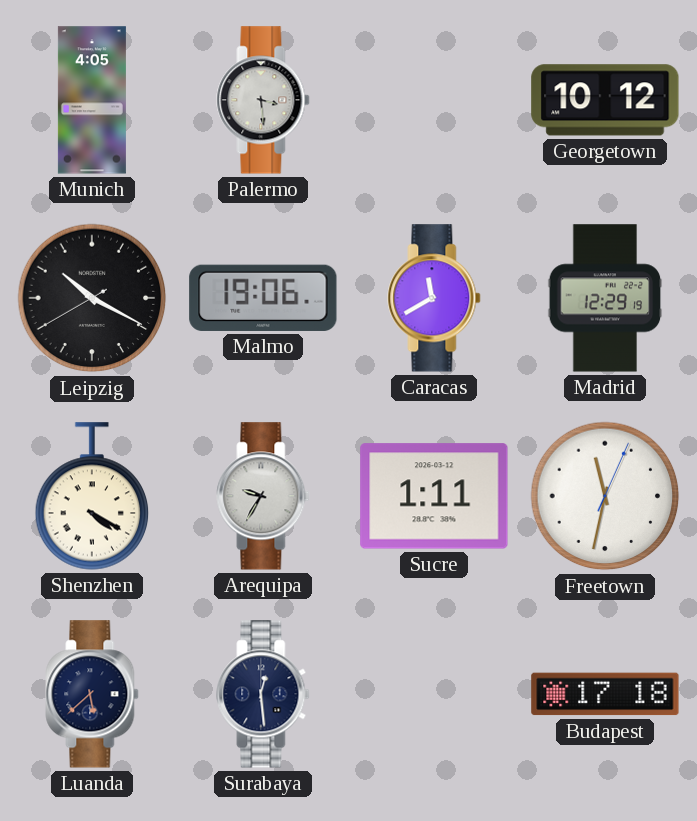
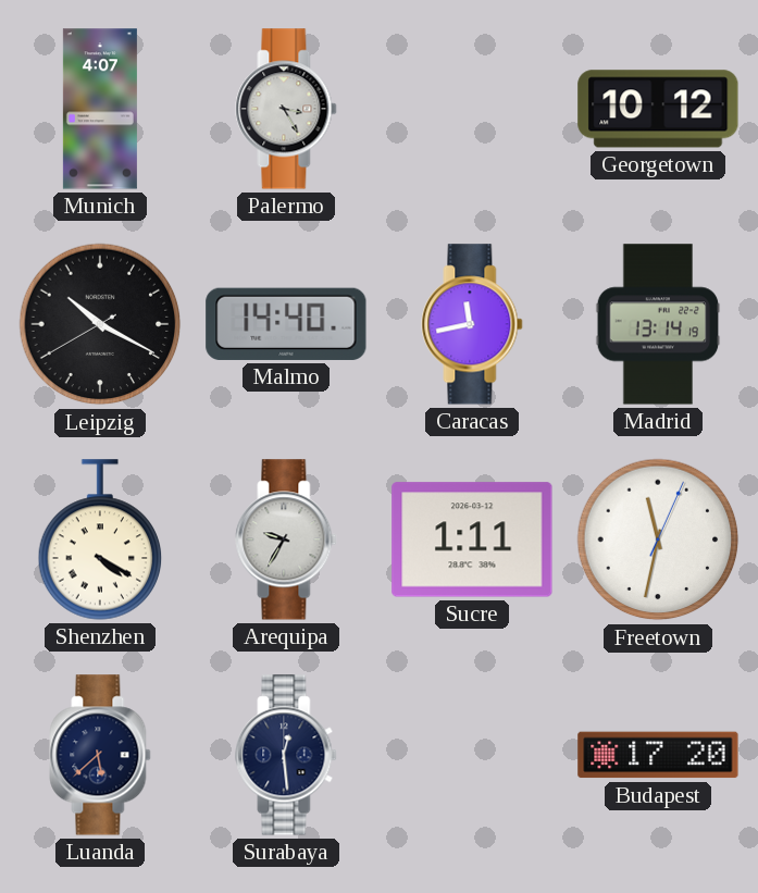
Munich: 4:05 -> 4:07 (100, 109)
Palermo: 3:29 -> 3:25 (286, 109)
Malmo: 19:06 -> 14:40 (286, 324)
Caracas: 11:40 -> 11:43 (472, 324)
Madrid: 12:29 -> 13:14 (658, 324)
Budapest: 17:18 -> 17:20 (658, 755)
